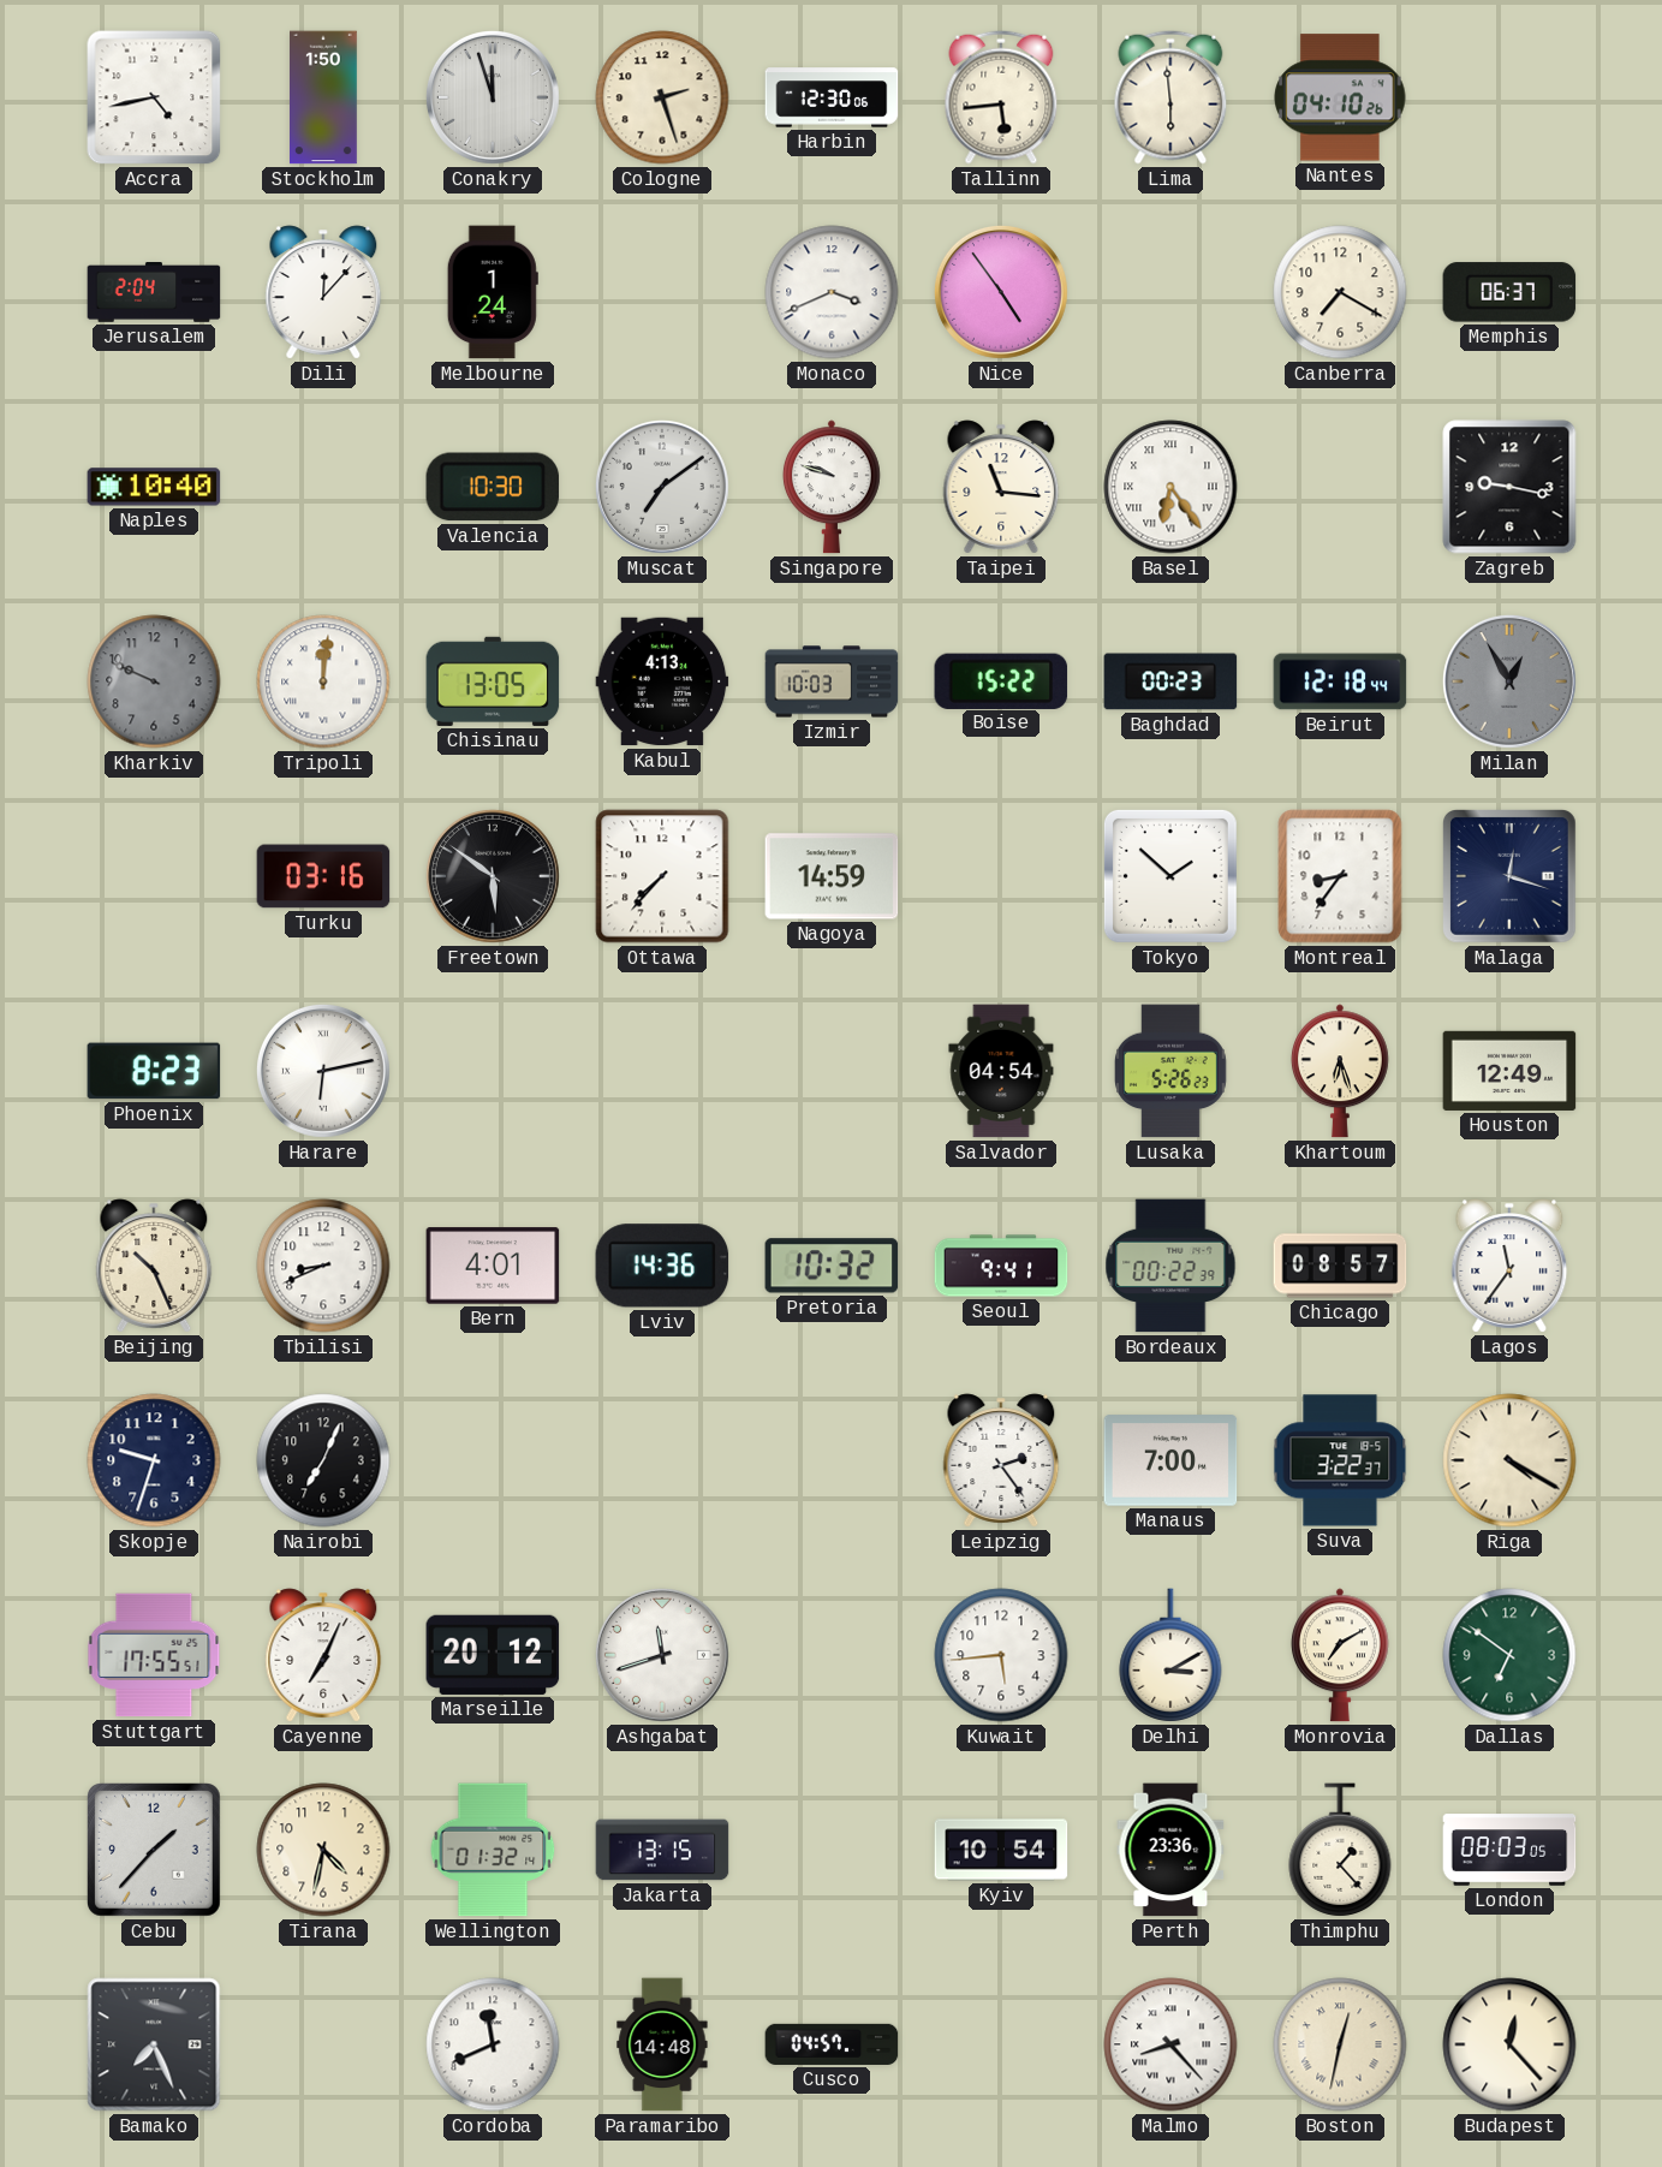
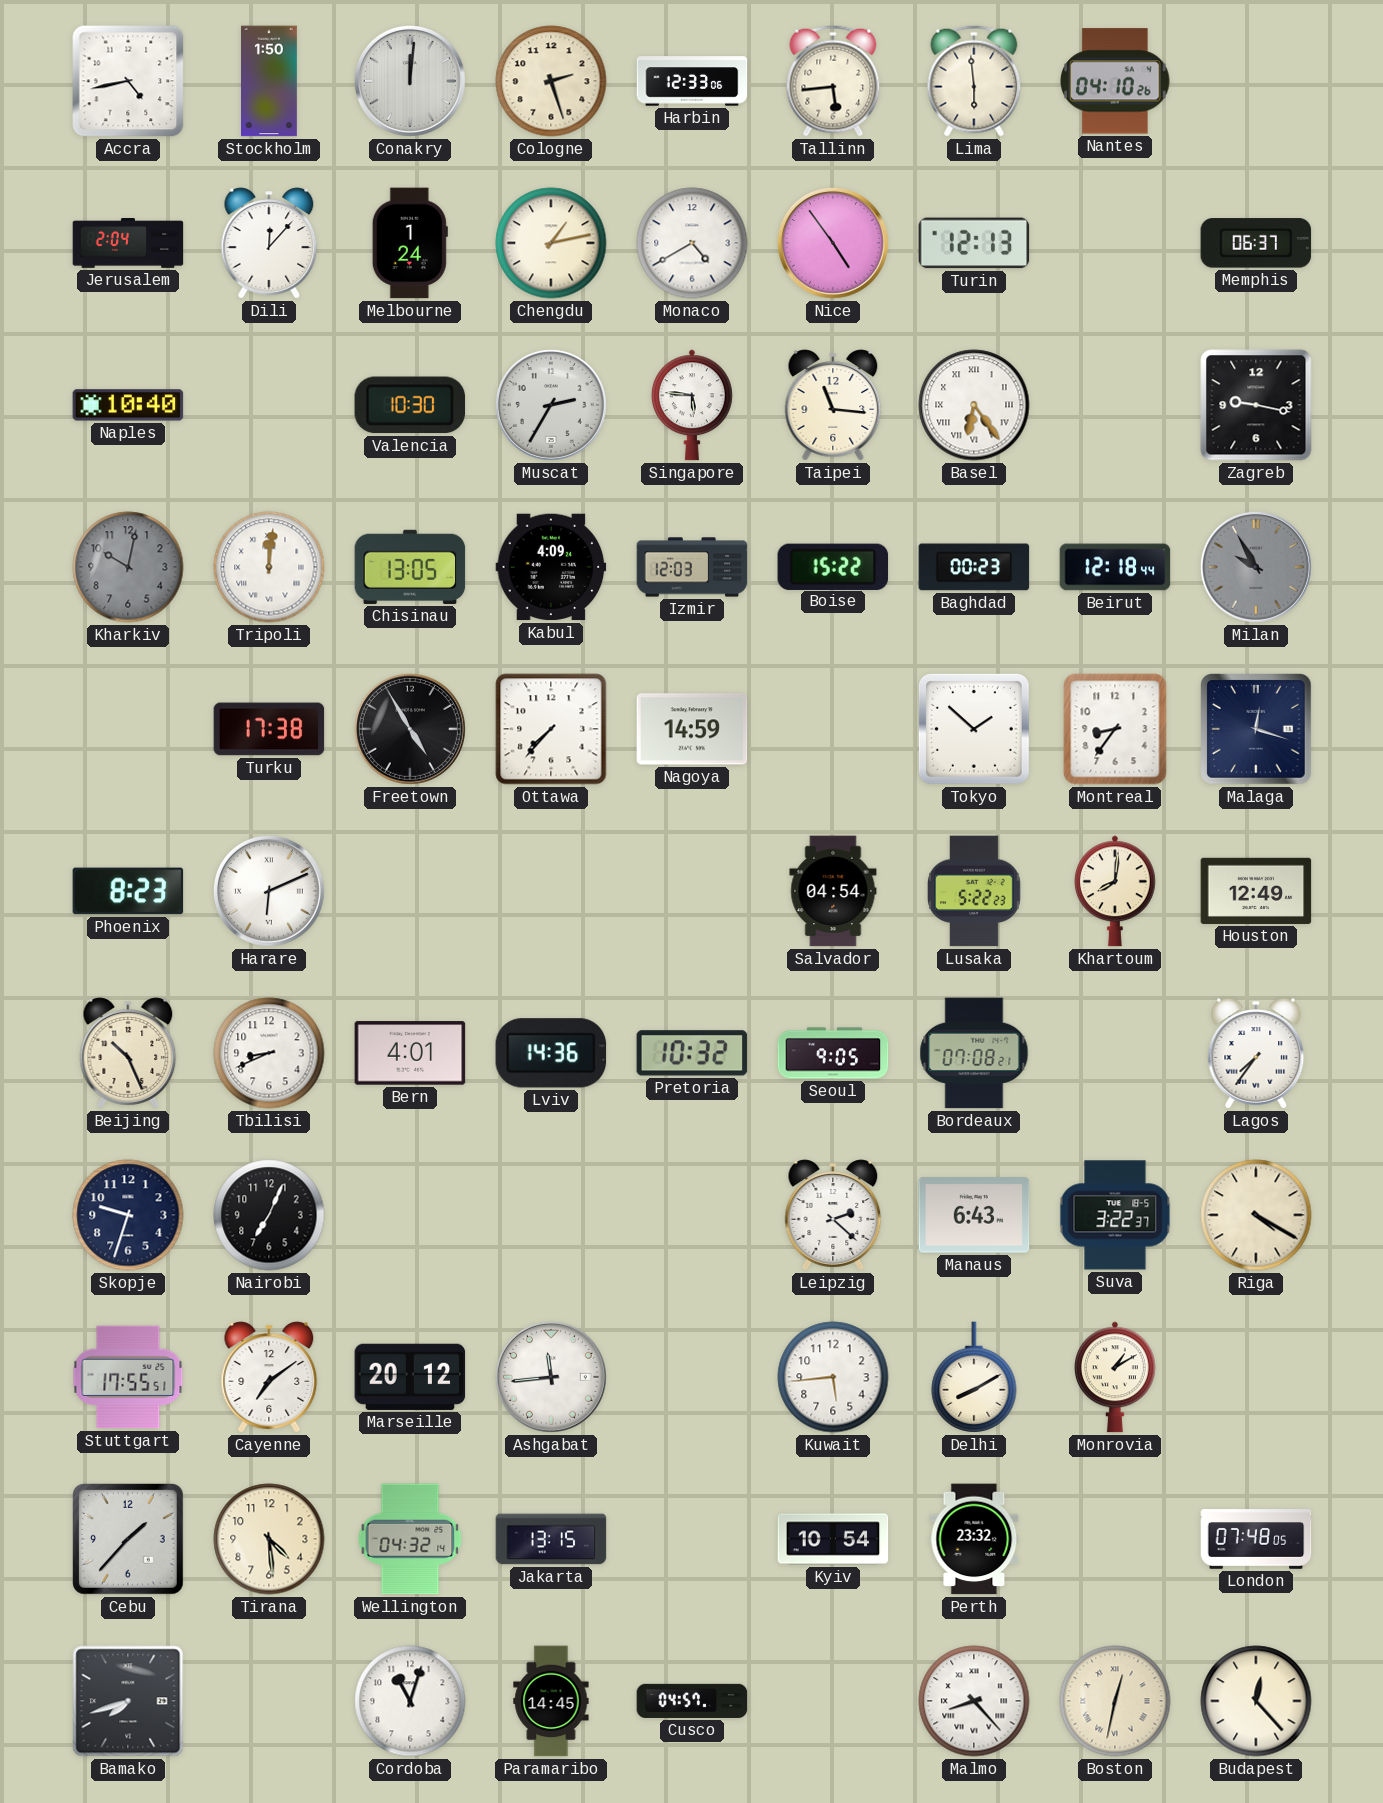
Conakry: 11:57 -> 12:01 (410, 81)
Harbin: 12:30 -> 12:33 (692, 81)
Chengdu: none -> 1:13 (551, 243)
Monaco: 3:41 -> 4:40 (692, 243)
Turin: none -> 12:13 (974, 243)
Canberra: 7:20 -> none (1340, 292)
Muscat: 7:09 -> 2:35 (551, 405)
Singapore: 9:48 -> 5:46 (692, 405)
Kharkiv: 9:49 -> 10:02 (128, 567)
Kabul: 4:13 -> 4:09 (551, 567)
Izmir: 10:03 -> 12:03 (692, 567)
Milan: 12:55 -> 9:55 (1256, 567)
Turku: 03:16 -> 17:38 (269, 729)
Freetown: 5:51 -> 4:55 (410, 729)
Harare: 6:13 -> 6:11 (269, 891)
Lusaka: 5:26 -> 5:22 (975, 891)
Khartoum: 6:27 -> 8:01 (1115, 891)
Seoul: 9:41 -> 9:05 (833, 1053)
Bordeaux: 00:22 -> 07:08 (974, 1053)
Chicago: 08:57 -> none (1340, 1266)
Lagos: 11:36 -> 7:36 (1256, 1053)
Leipzig: 2:24 -> 2:22 (833, 1215)
Manaus: 7:00 -> 6:43 (974, 1215)
Cayenne: 7:04 -> 7:09 (269, 1377)
Ashgabat: 11:42 -> 11:44 (551, 1377)
Delhi: 3:10 -> 8:10 (974, 1377)
Monrovia: 7:10 -> 1:10 (1115, 1377)
Dallas: 6:51 -> none (1509, 1655)
Tirana: 4:32 -> 4:29 (269, 1539)
Wellington: 01:32 -> 04:32 (410, 1539)
Perth: 23:36 -> 23:32 (974, 1539)
Thimphu: 1:23 -> none (1340, 1850)
London: 08:03 -> 07:48 (1256, 1539)
Bamako: 7:26 -> 7:42 (128, 1701)
Cordoba: 11:41 -> 11:03 (410, 1701)
Paramaribo: 14:48 -> 14:45 (551, 1701)
